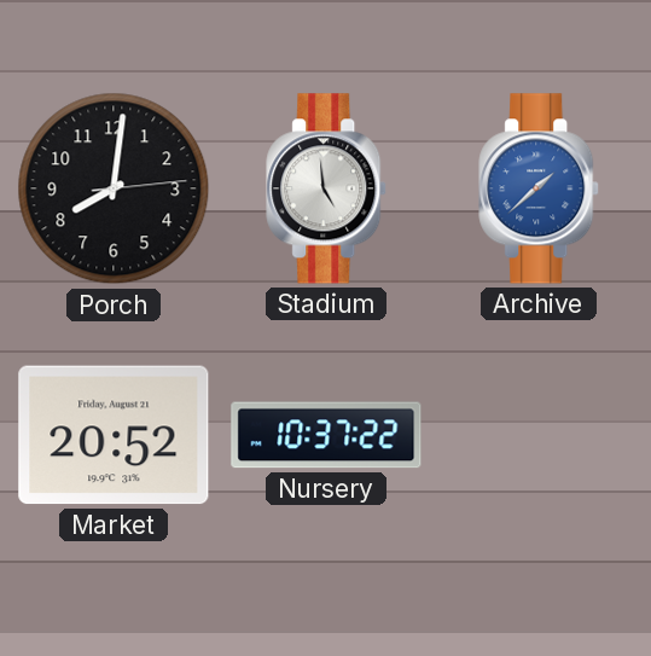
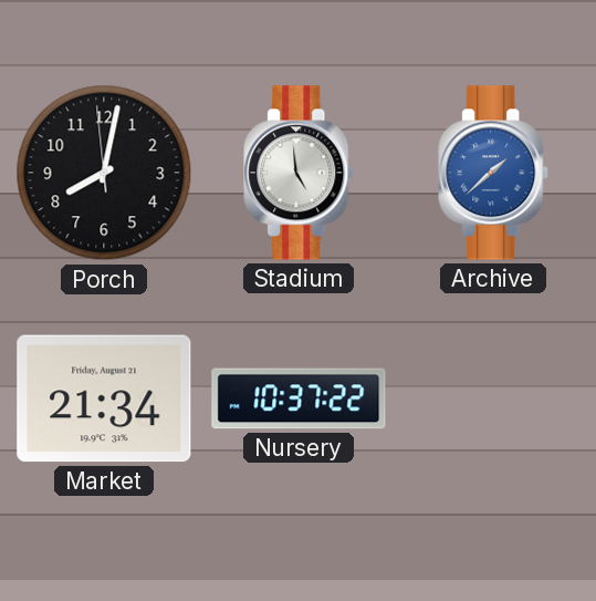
Porch: 8:01:14 -> 8:01:59 (104, 173)
Market: 20:52 -> 21:34 (104, 398)
